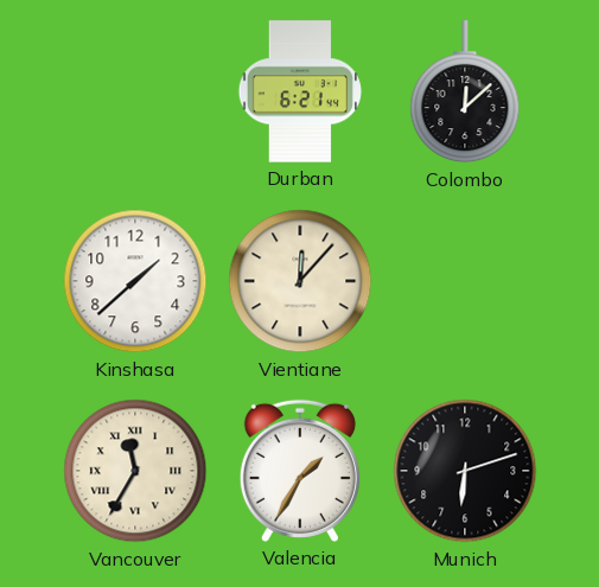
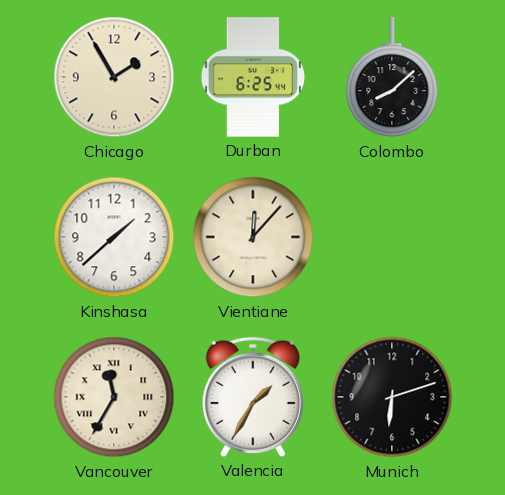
Chicago: none -> 1:55 (114, 77)
Durban: 6:21 -> 6:25 (252, 77)
Colombo: 12:08 -> 8:08 (392, 78)
